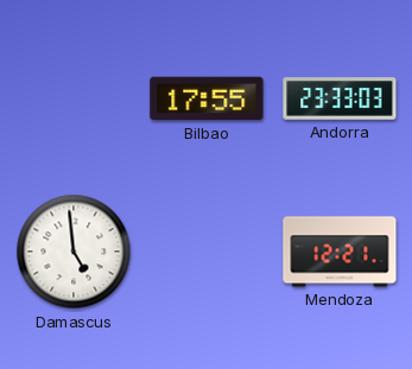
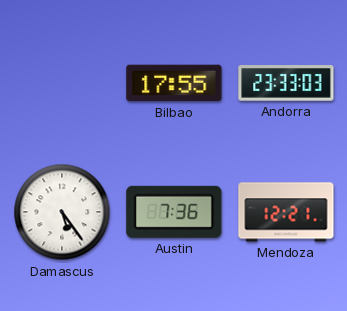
Damascus: 4:59 -> 5:24 (62, 212)
Austin: none -> 7:36 (174, 212)
